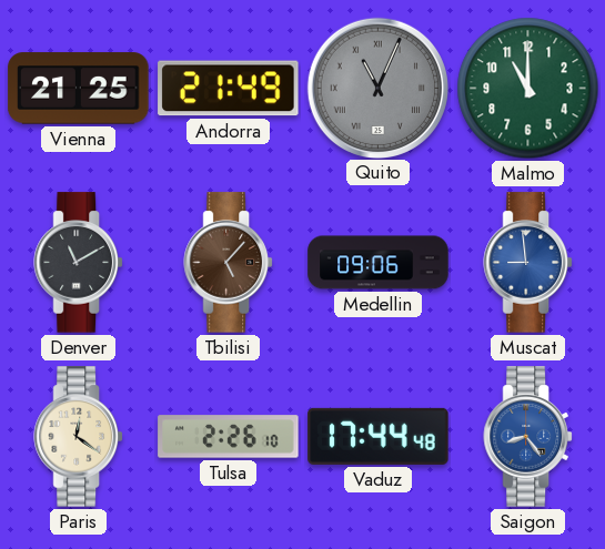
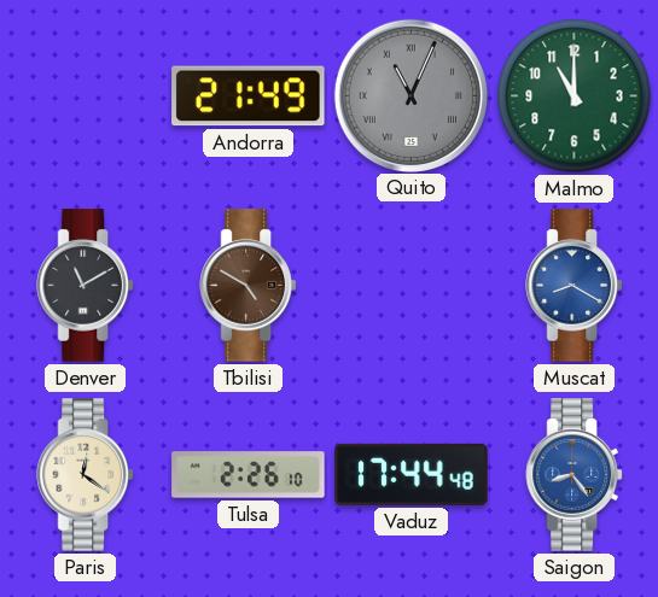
Vienna: 21:25 -> none (79, 89)
Tbilisi: 5:07 -> 4:50 (248, 286)
Medellin: 09:06 -> none (379, 263)
Muscat: 8:59 -> 8:20 (573, 286)
